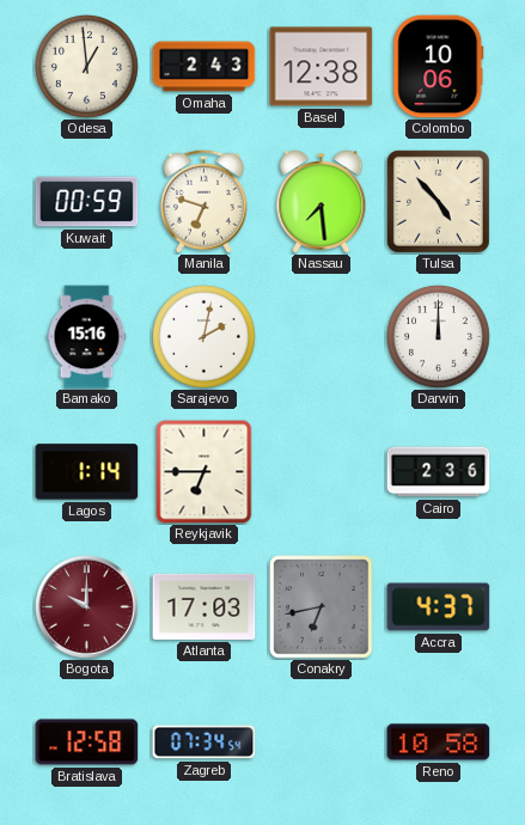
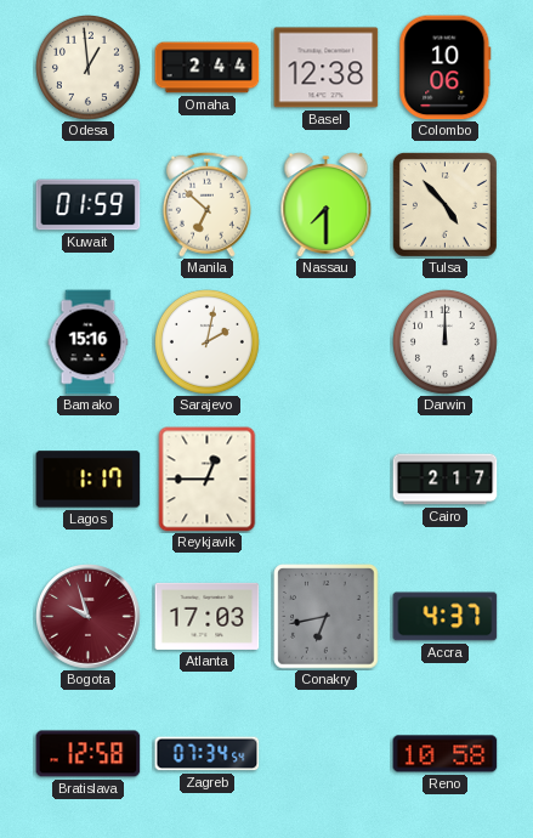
Omaha: 2:43 -> 2:44 (208, 68)
Kuwait: 00:59 -> 01:59 (89, 205)
Manila: 6:48 -> 6:52 (206, 204)
Nassau: 7:29 -> 7:30 (327, 205)
Lagos: 1:14 -> 1:17 (89, 480)
Reykjavik: 6:45 -> 12:45 (208, 480)
Cairo: 2:36 -> 2:17 (446, 480)
Bogota: 10:00 -> 9:57 (89, 617)
